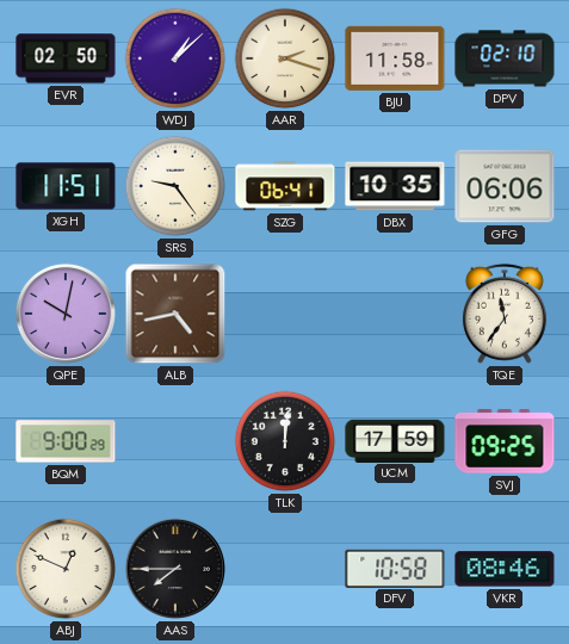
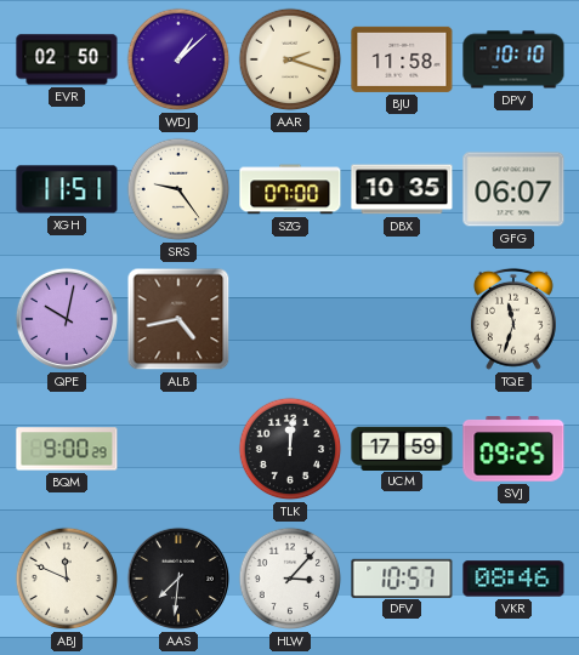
DPV: 02:10 -> 10:10 (513, 59)
SZG: 06:41 -> 07:00 (290, 189)
GFG: 06:06 -> 06:07 (513, 189)
TQE: 11:36 -> 11:33 (513, 319)
ABJ: 12:49 -> 11:49 (67, 579)
AAS: 7:45 -> 7:31 (178, 579)
HLW: none -> 3:07 (290, 579)
DFV: 10:58 -> 10:57 (402, 577)
